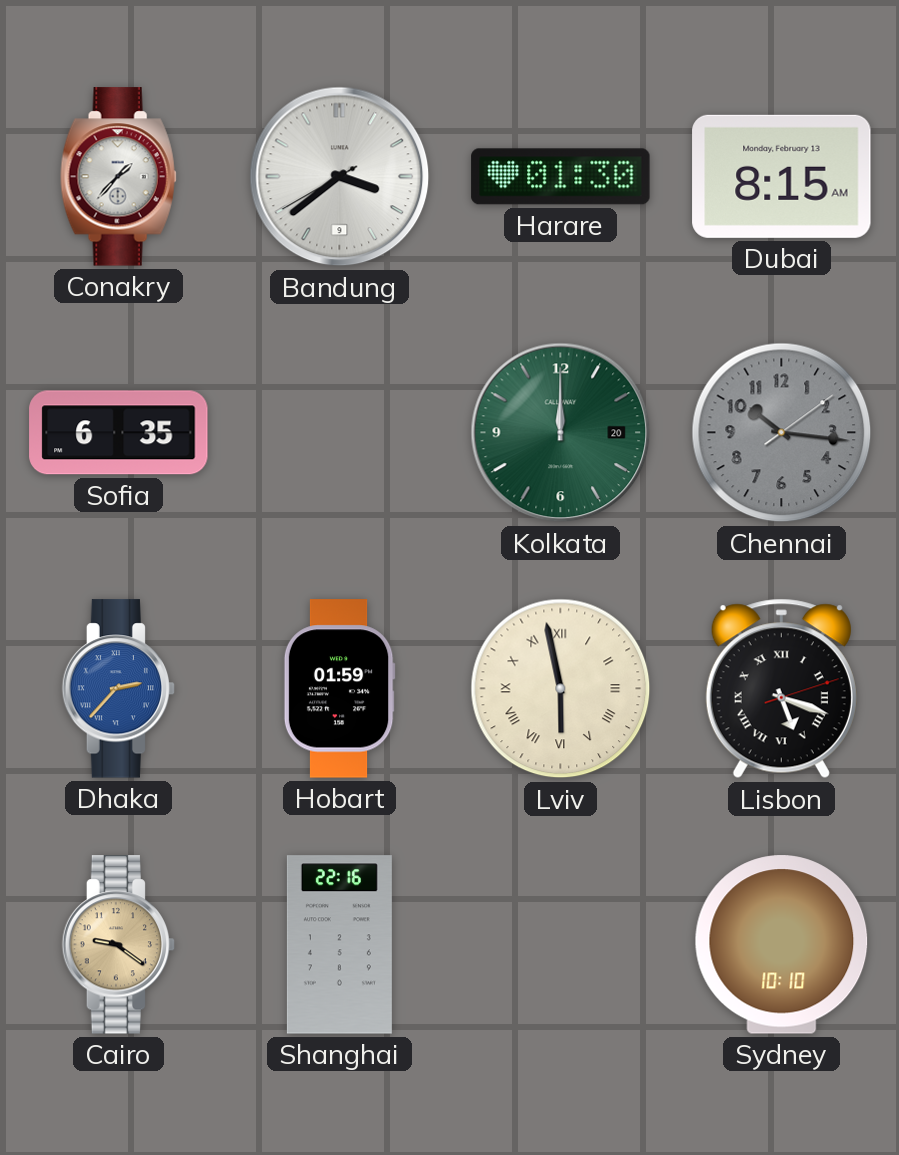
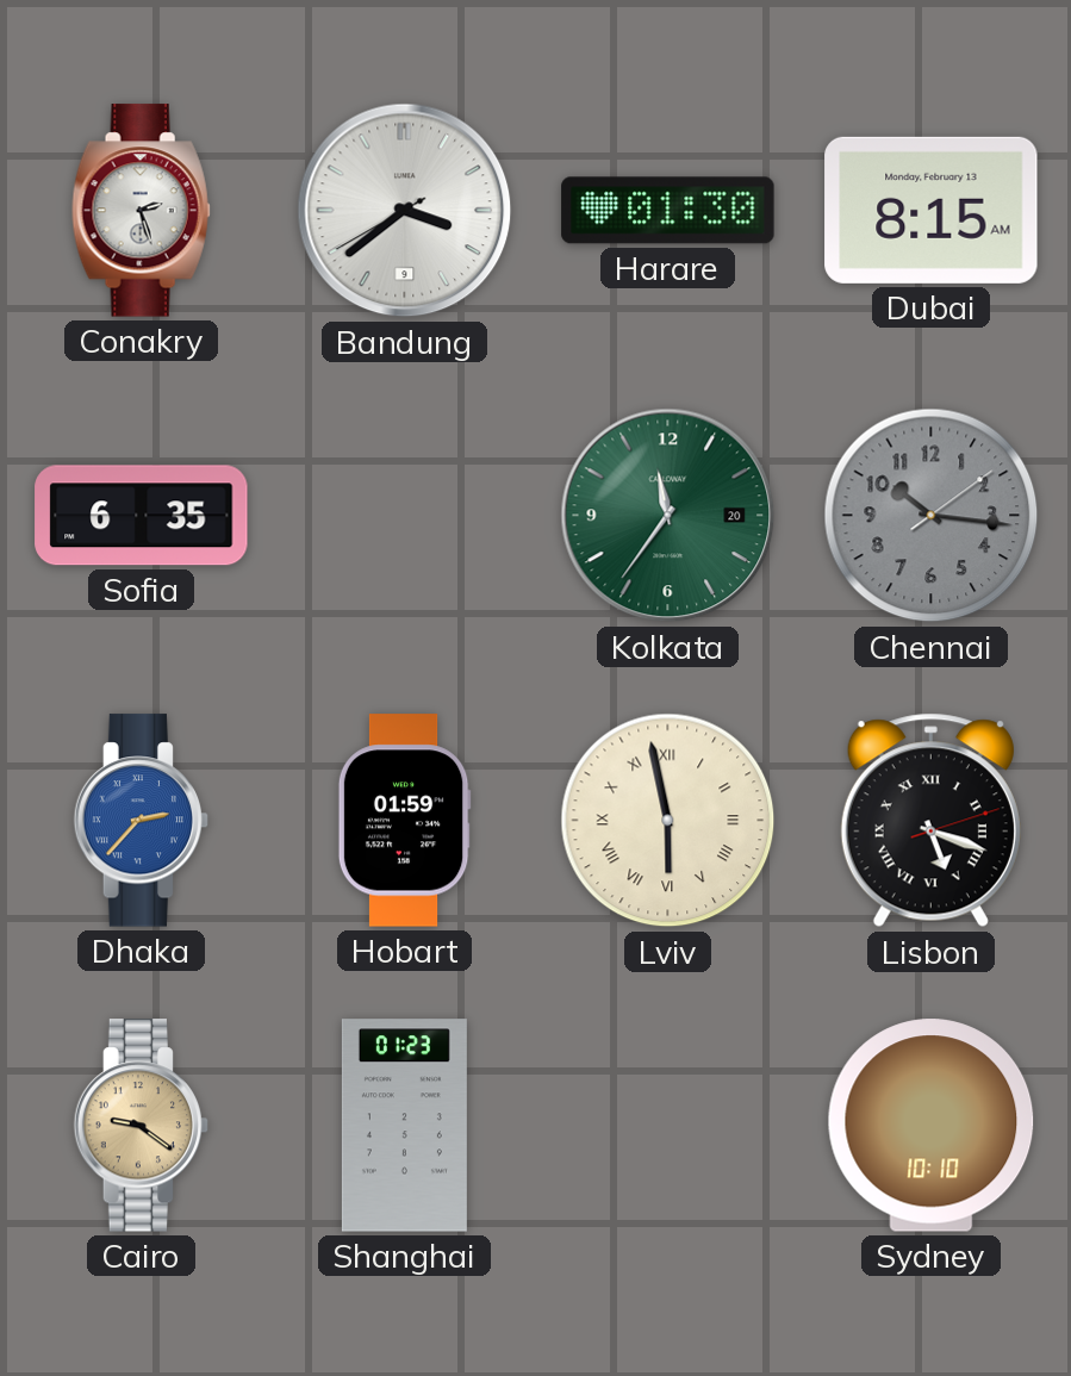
Conakry: 1:37 -> 2:27 (141, 211)
Kolkata: 12:00 -> 11:36 (668, 516)
Shanghai: 22:16 -> 01:23 (404, 1126)
